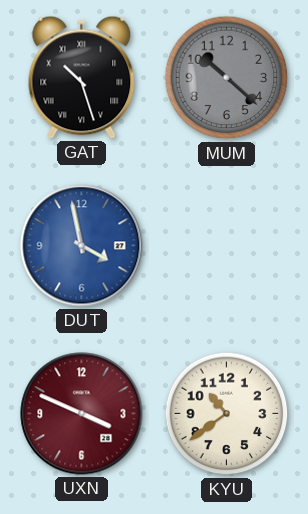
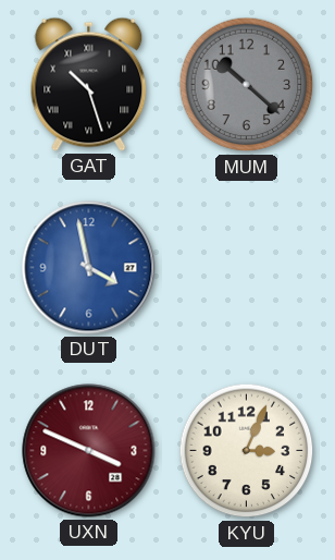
KYU: 10:39 -> 3:04 (247, 451)
